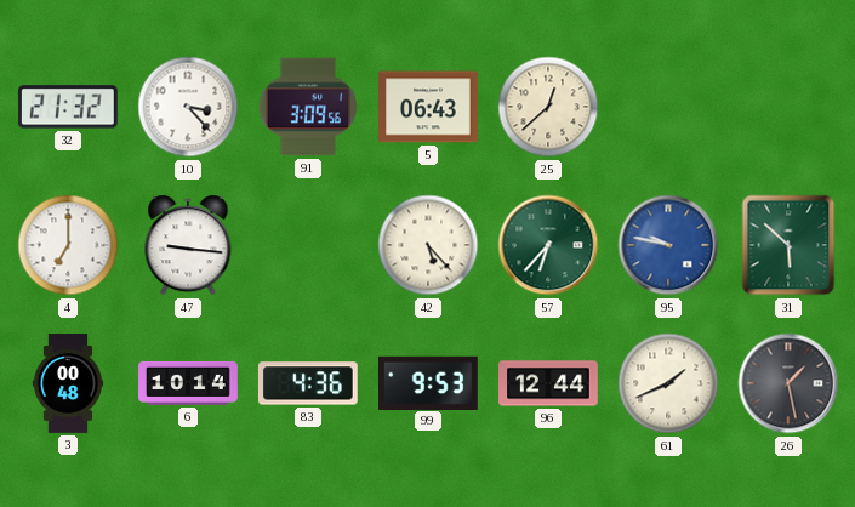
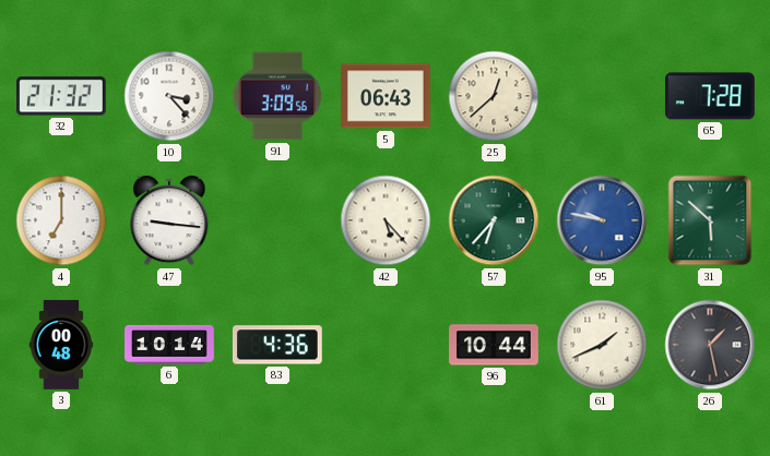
65: none -> 7:28 (710, 96)
99: 9:53 -> none (429, 382)
96: 12:44 -> 10:44 (494, 345)
